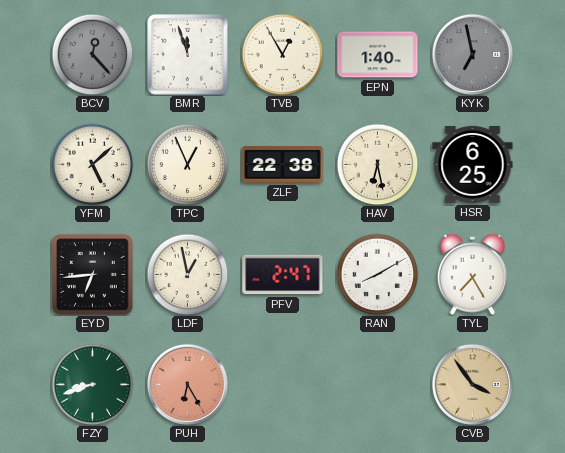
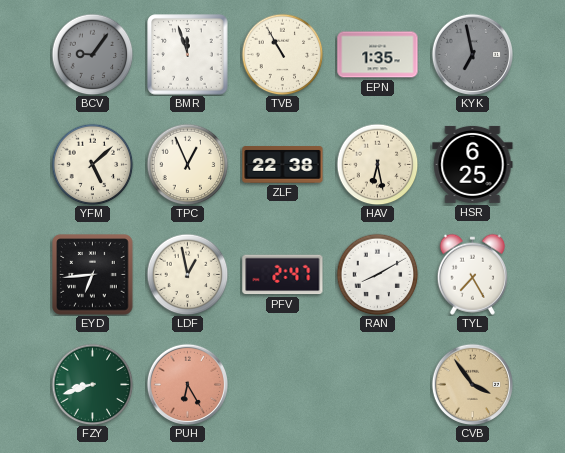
BCV: 12:23 -> 9:06 (92, 54)
TVB: 12:55 -> 10:55 (282, 54)
EPN: 1:40 -> 1:35 (378, 55)
